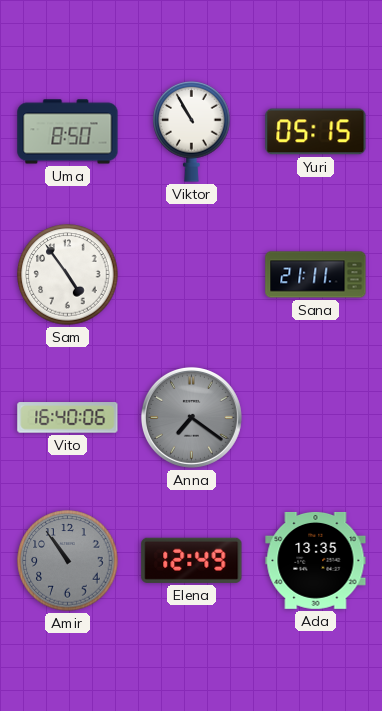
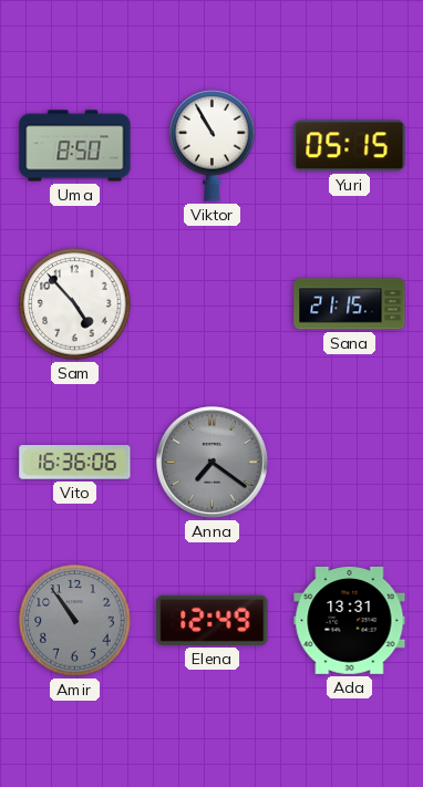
Sam: 4:54 -> 4:53 (75, 304)
Sana: 21:11 -> 21:15 (350, 304)
Vito: 16:40 -> 16:36 (75, 463)
Ada: 13:35 -> 13:31 (350, 620)
